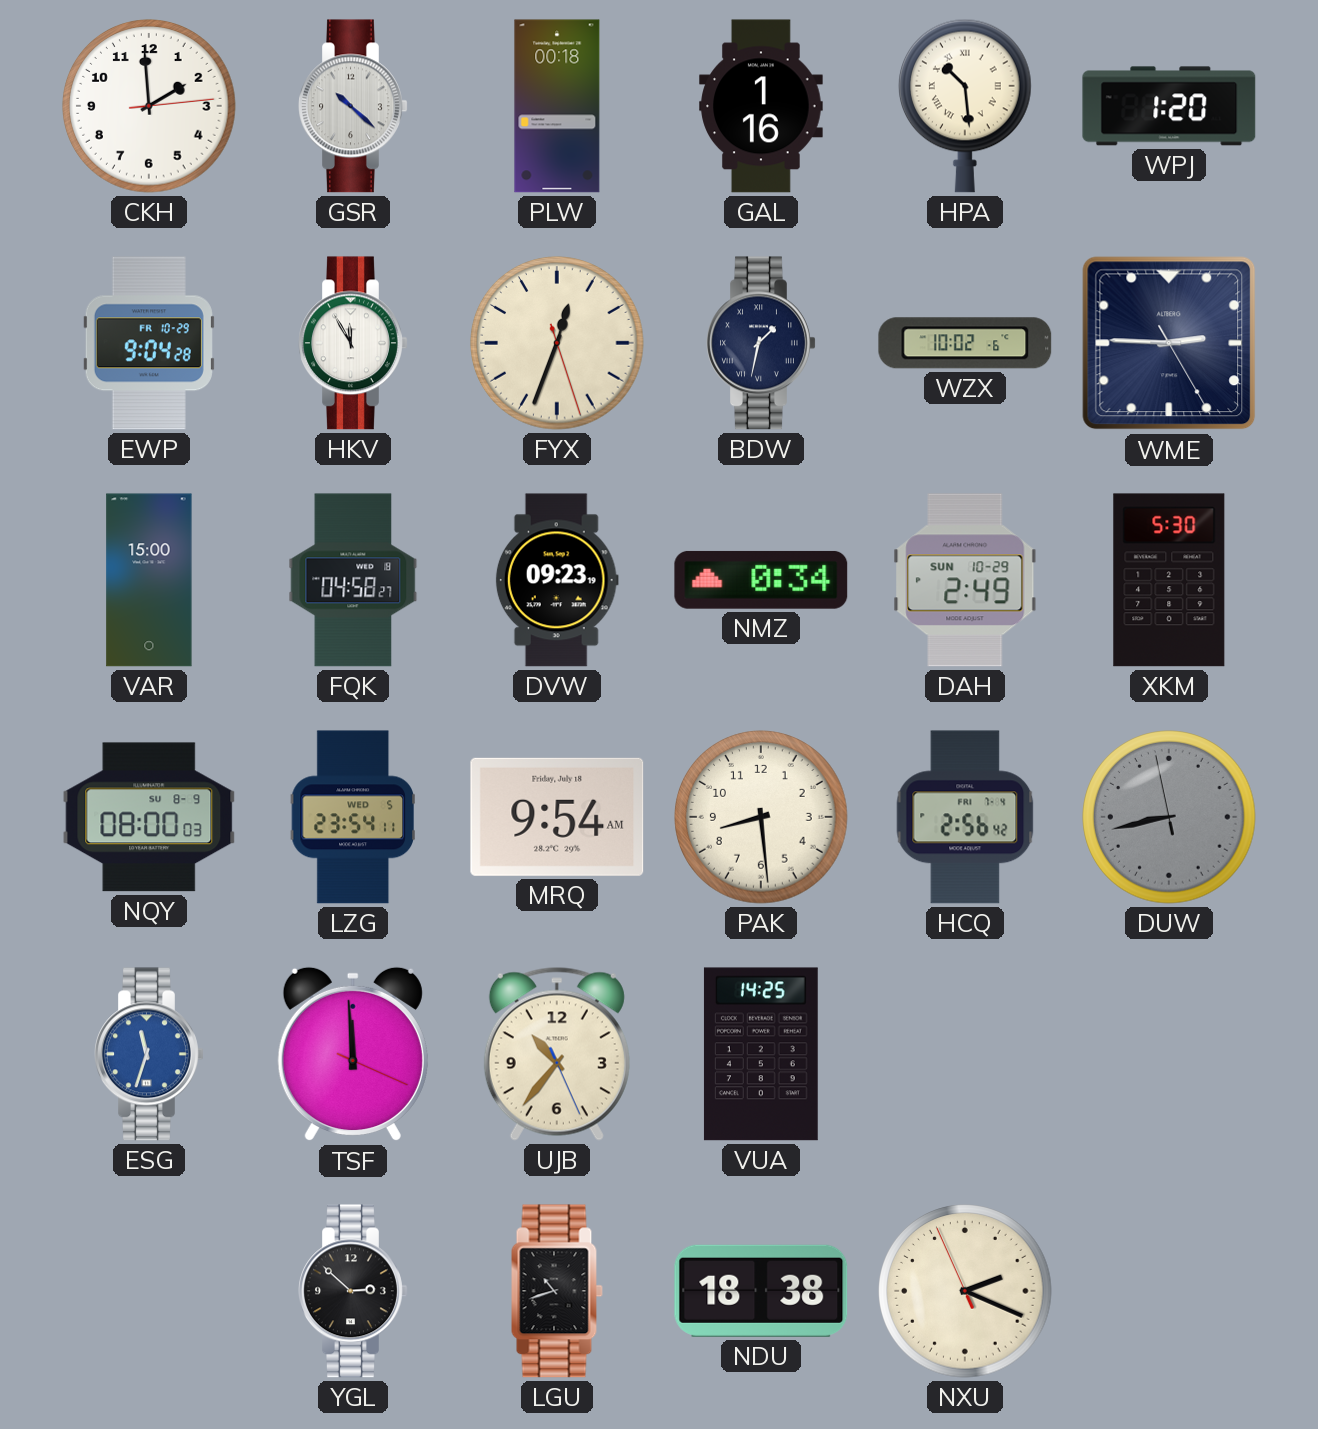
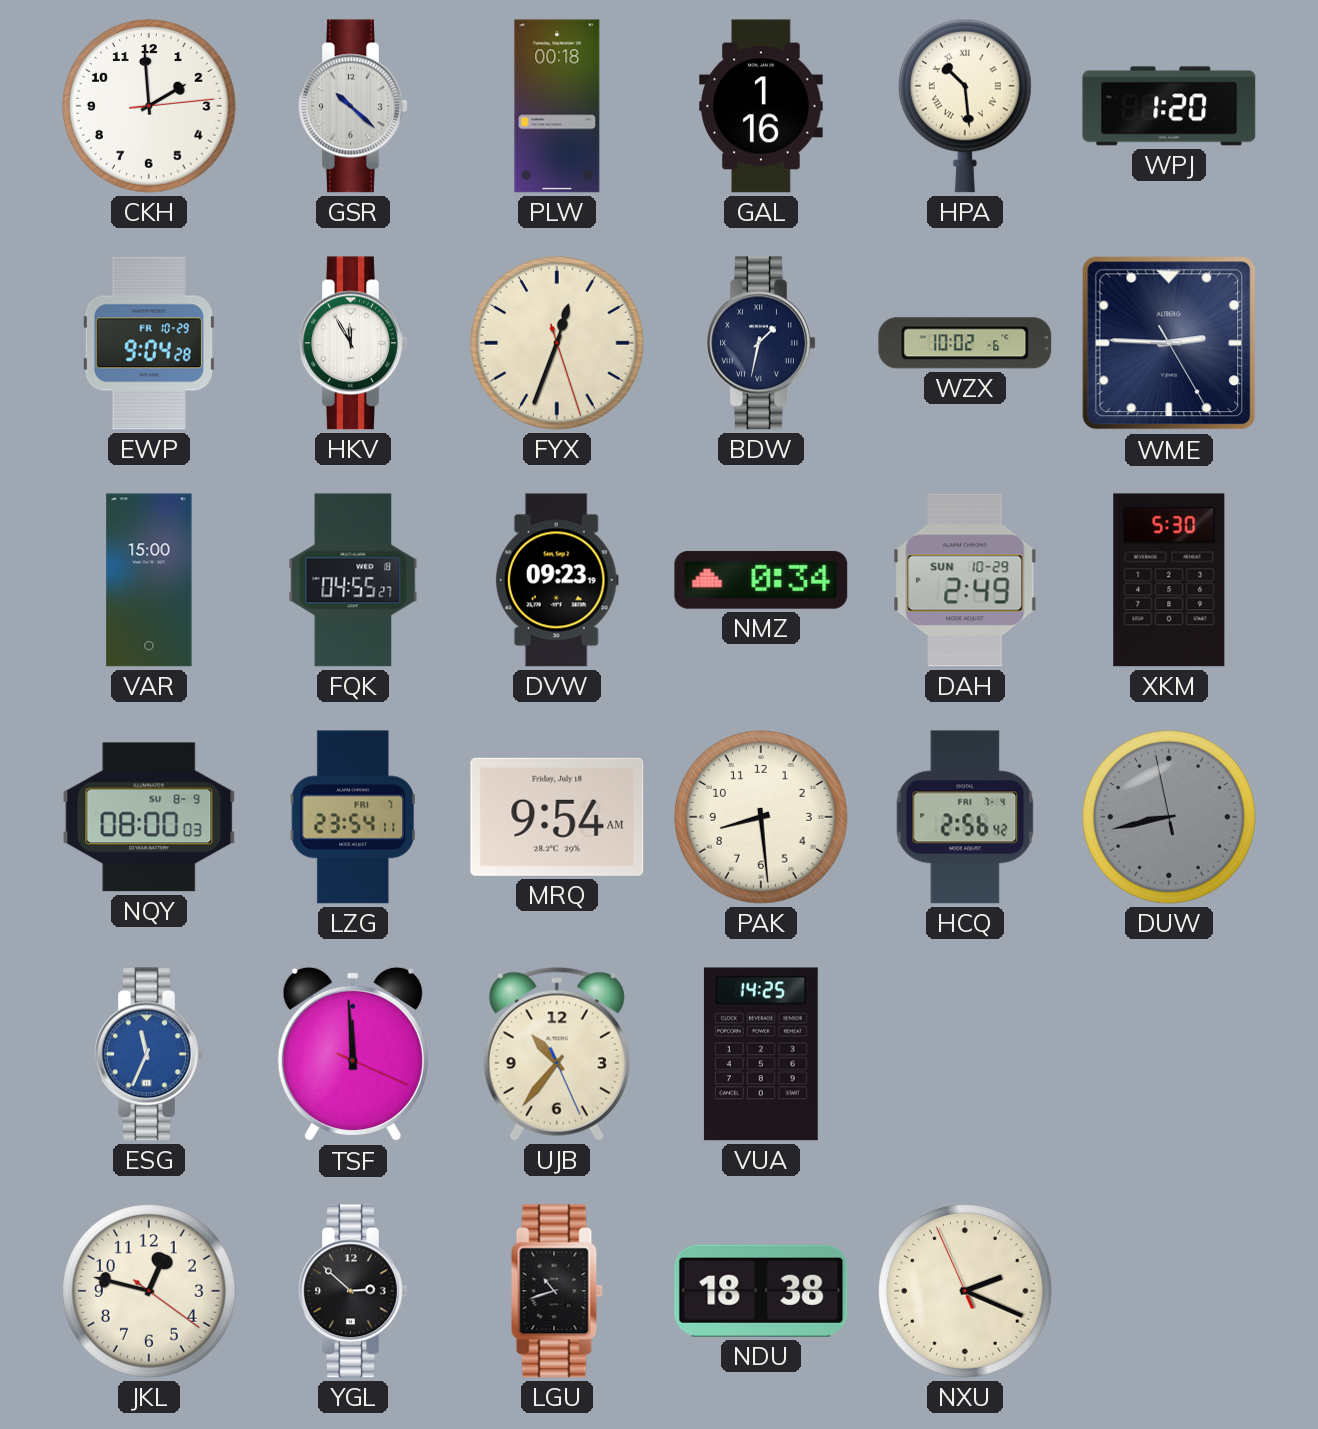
FQK: 04:58 -> 04:55 (353, 580)
LZG date: WED 5 -> FRI 7 (353, 817)
ESG: 11:33 -> 11:34 (149, 1054)
JKL: none -> 12:47 (149, 1291)
